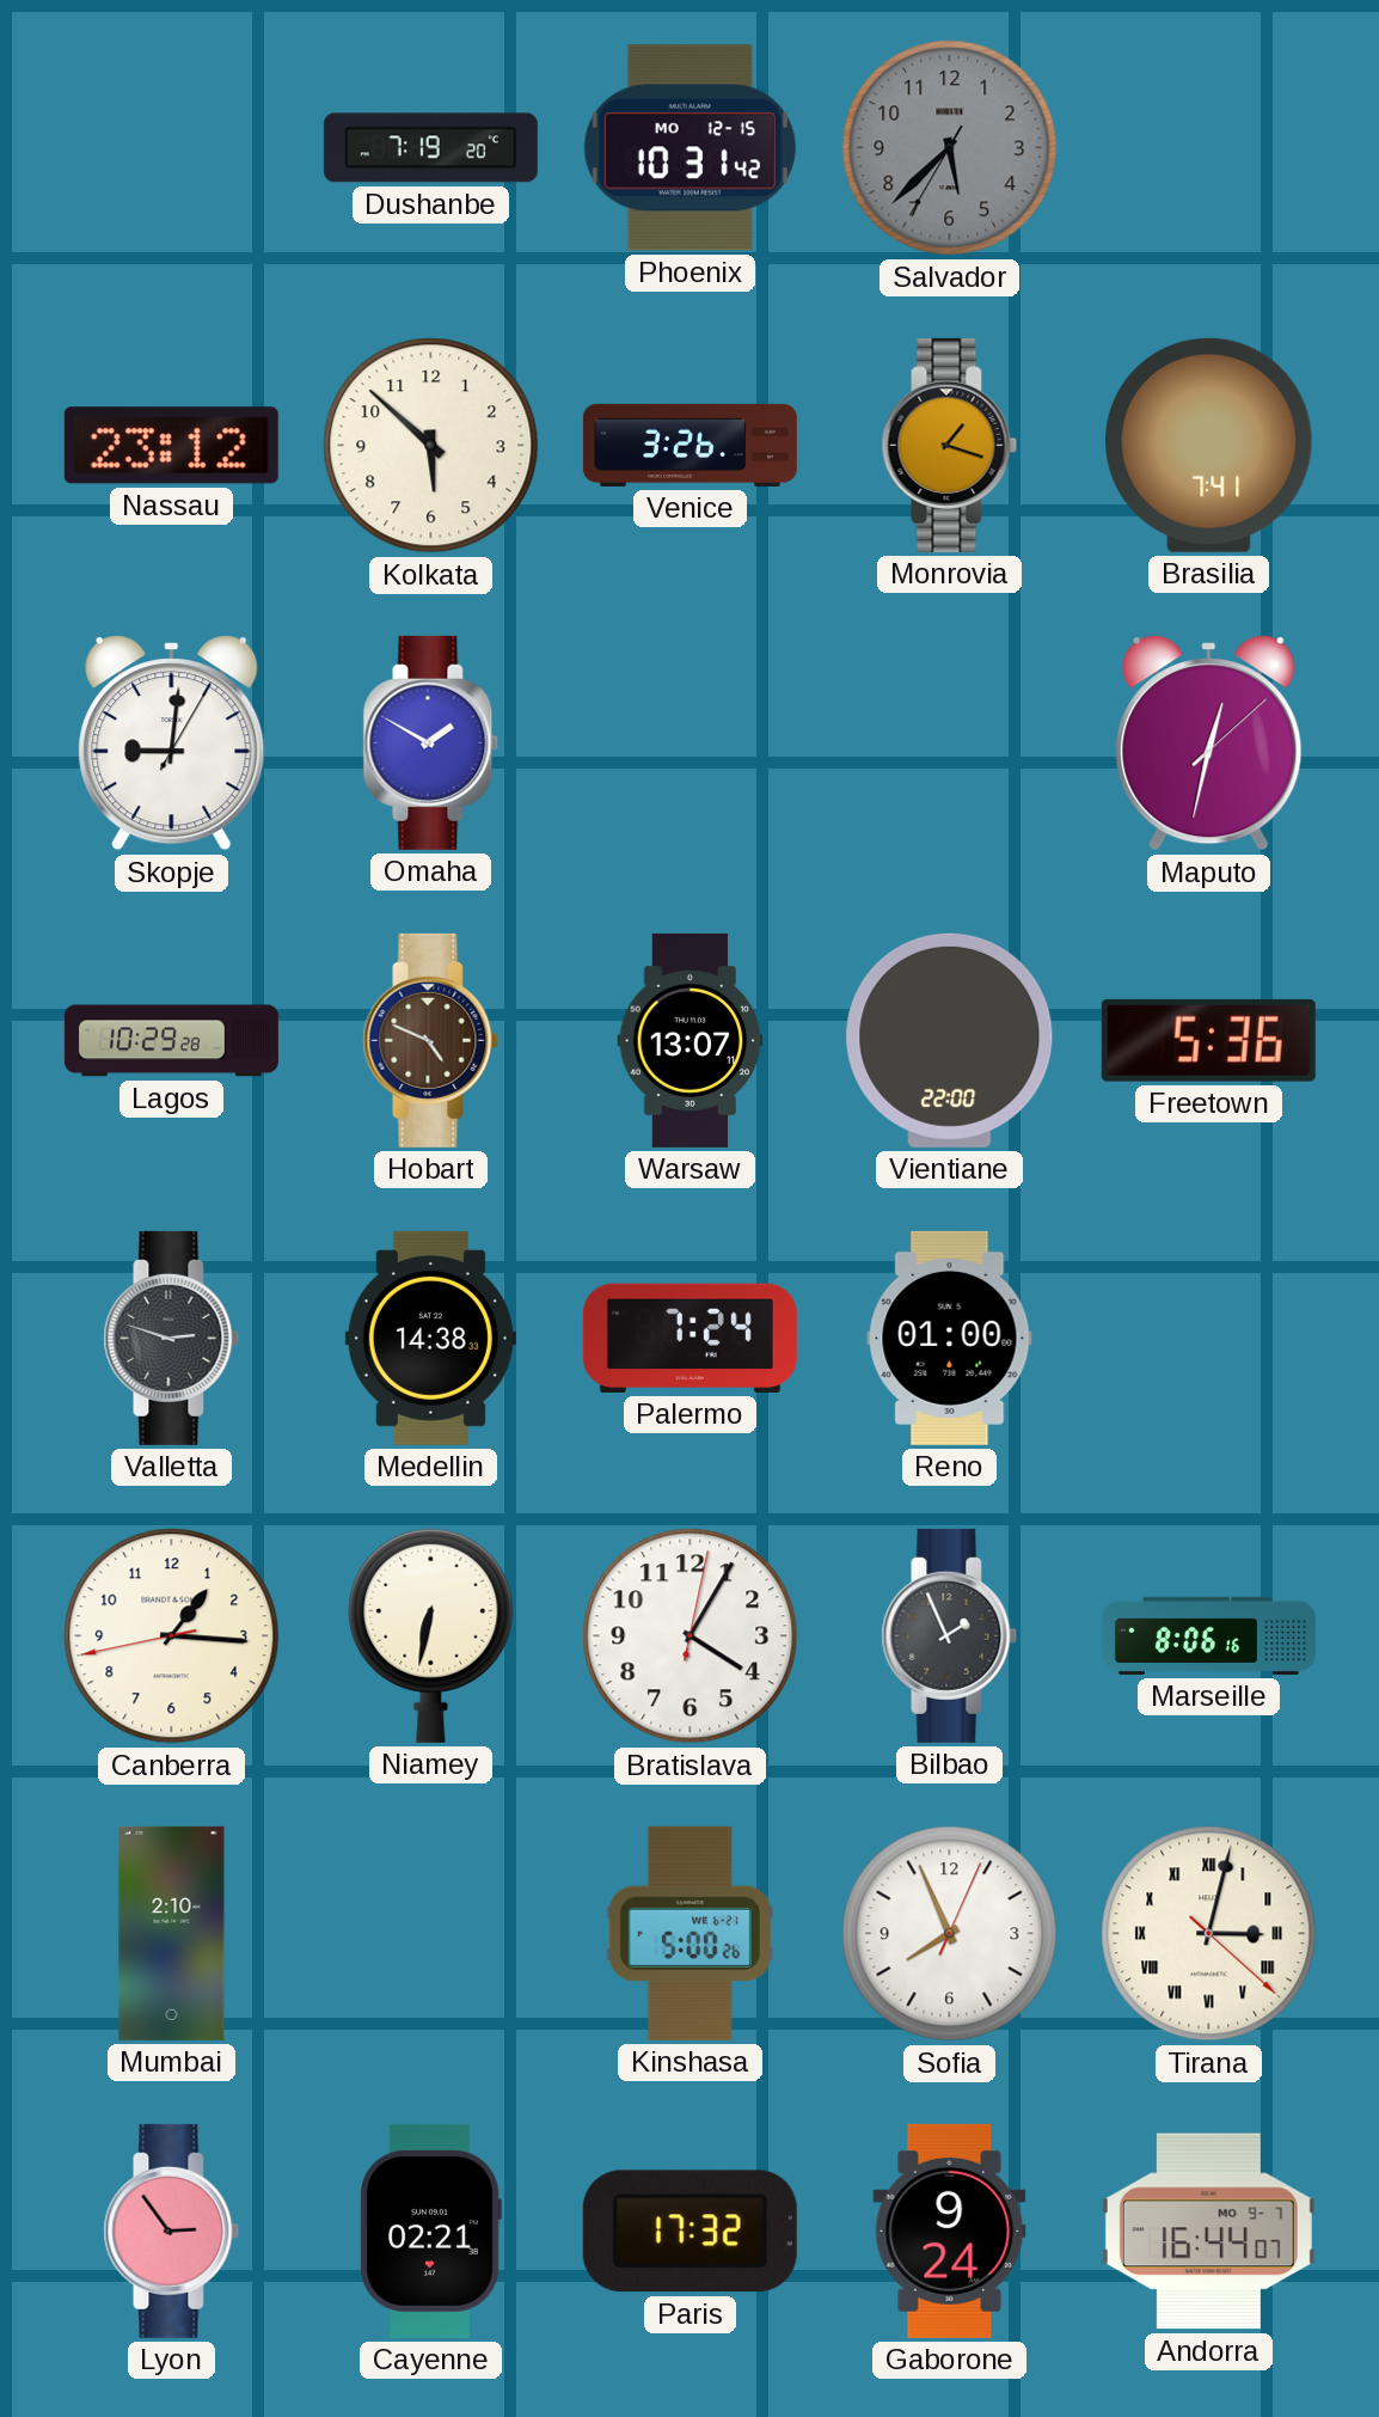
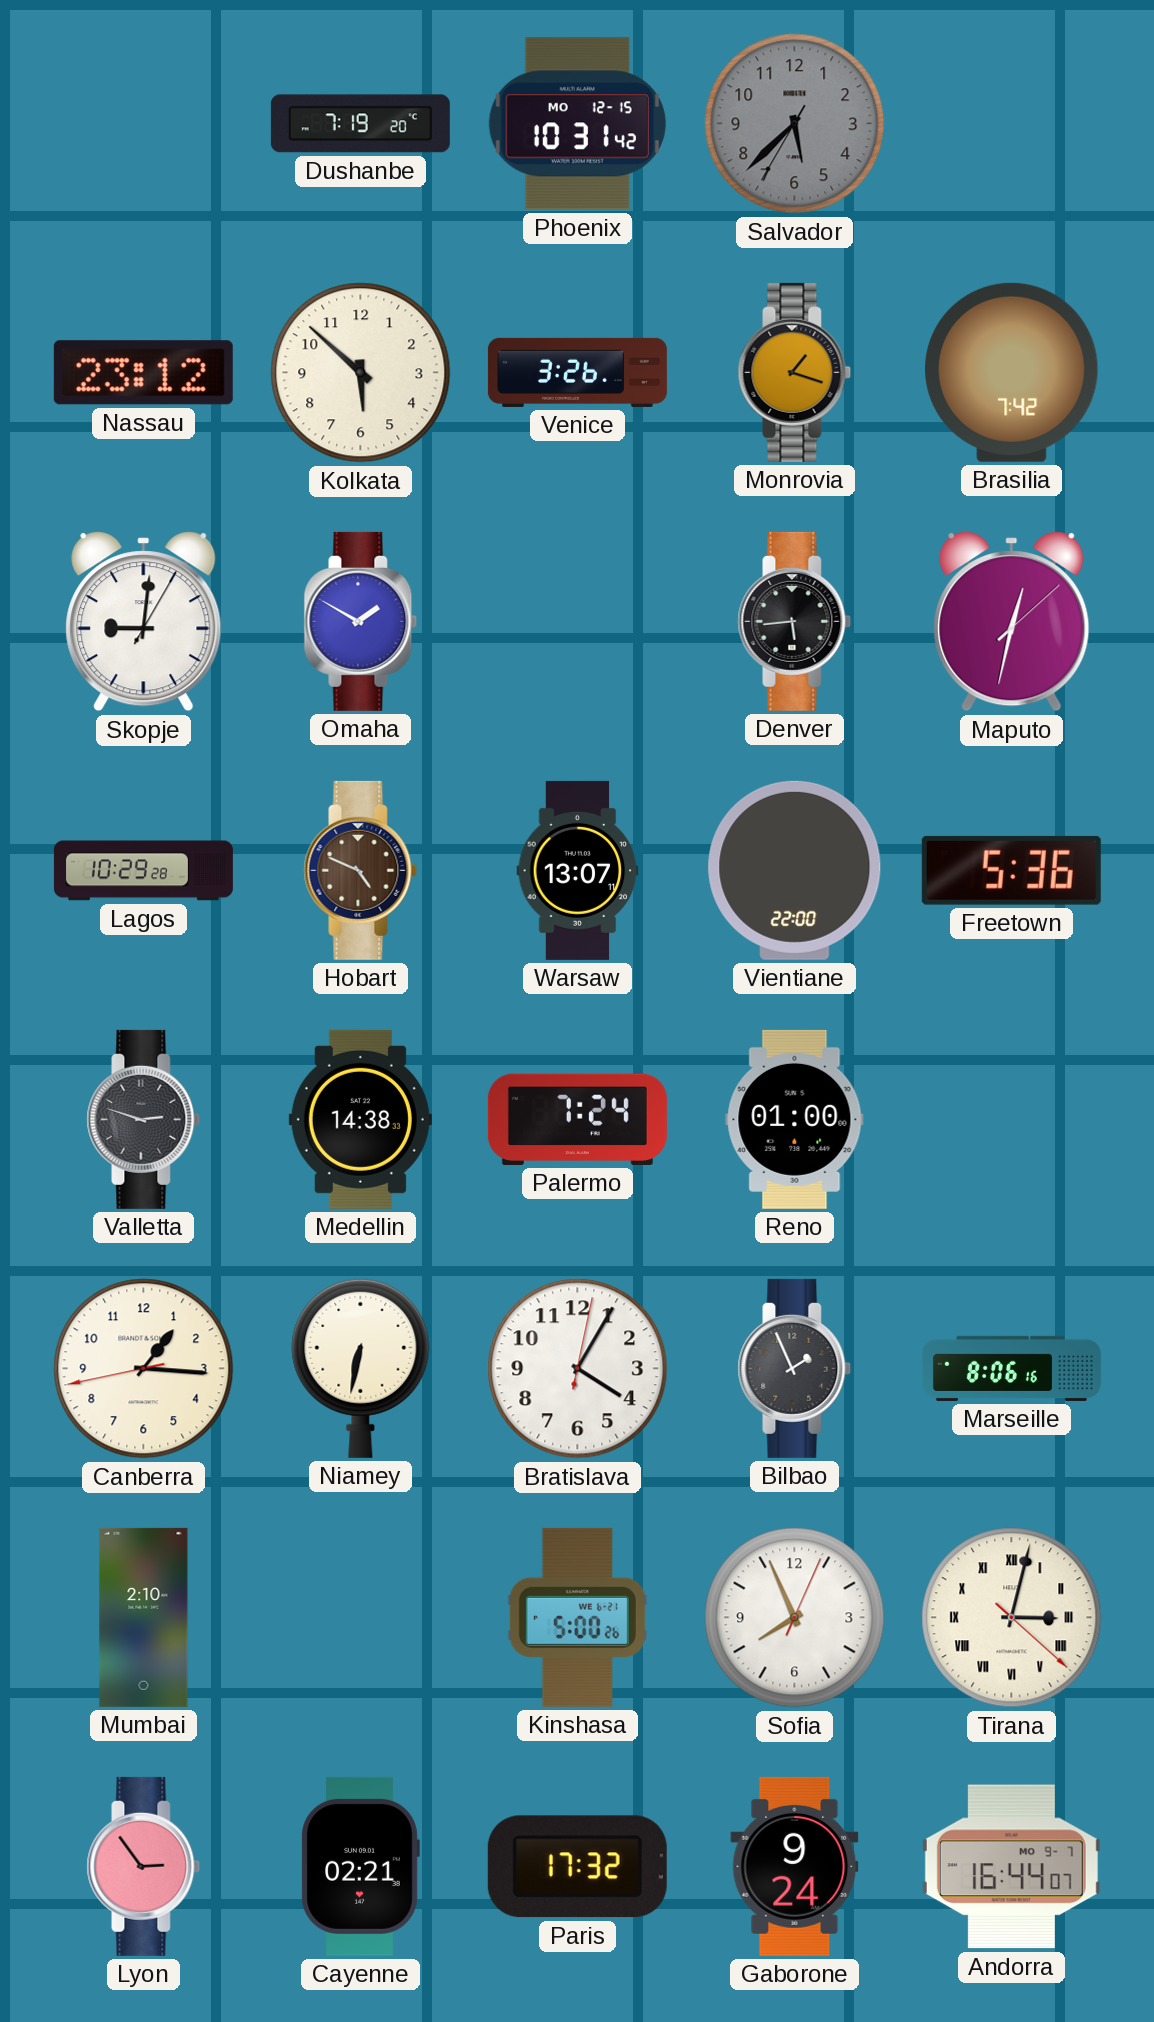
Brasilia: 7:41 -> 7:42 (1012, 372)
Denver: none -> 5:44 (795, 621)
